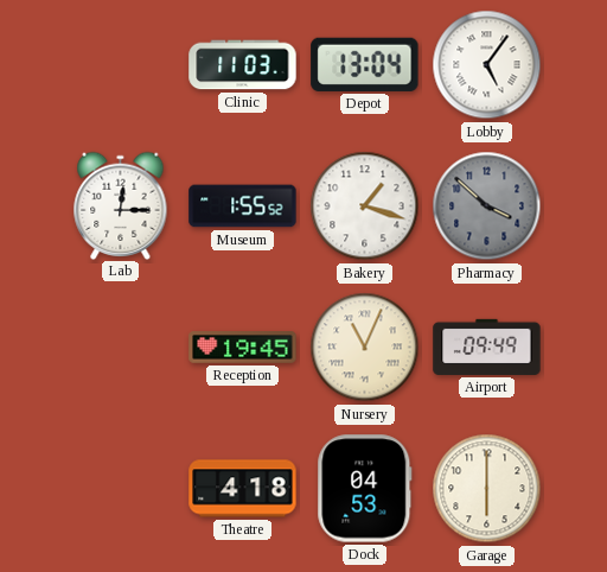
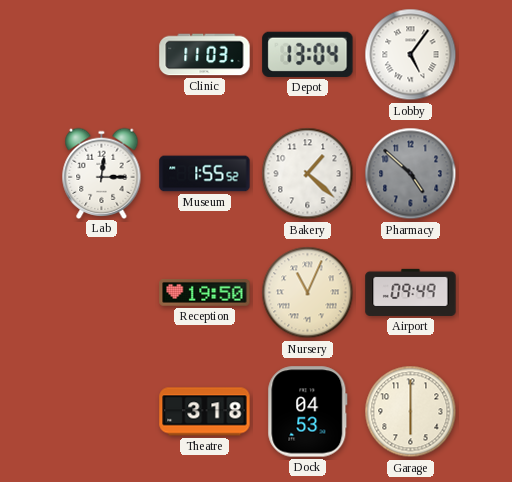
Bakery: 1:18 -> 1:22 (308, 174)
Pharmacy: 3:52 -> 4:52 (411, 174)
Reception: 19:45 -> 19:50 (205, 293)
Theatre: 4:18 -> 3:18 (205, 412)
